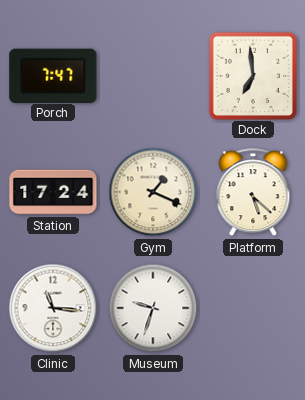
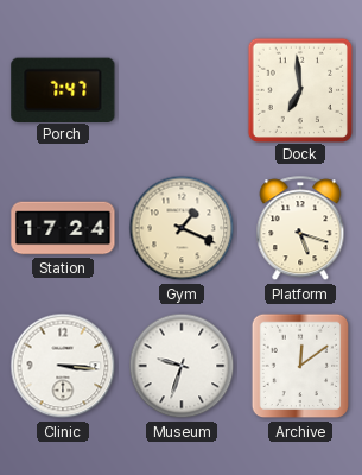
Platform: 5:22 -> 5:18 (300, 229)
Clinic: 11:16 -> 3:16 (63, 366)
Archive: none -> 12:09 (300, 366)
